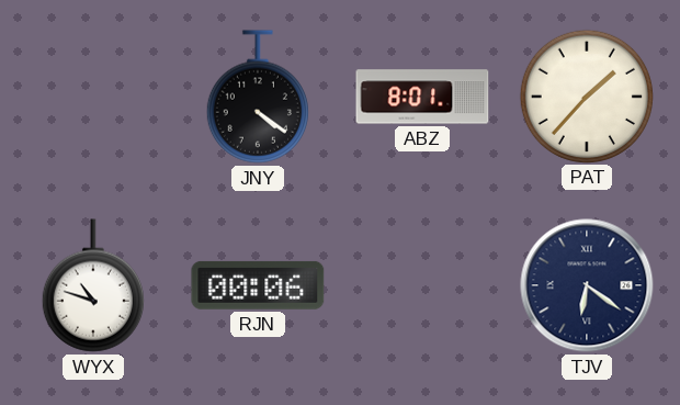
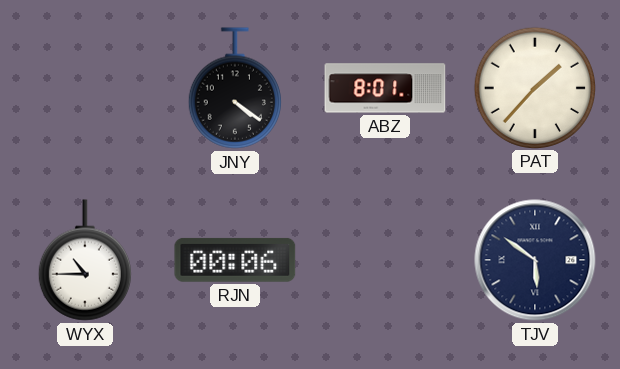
WYX: 10:48 -> 10:45 (85, 260)
TJV: 6:21 -> 5:51 (535, 260)
